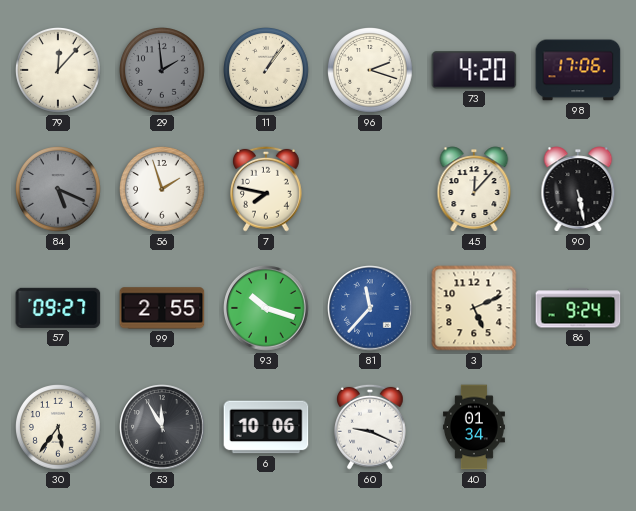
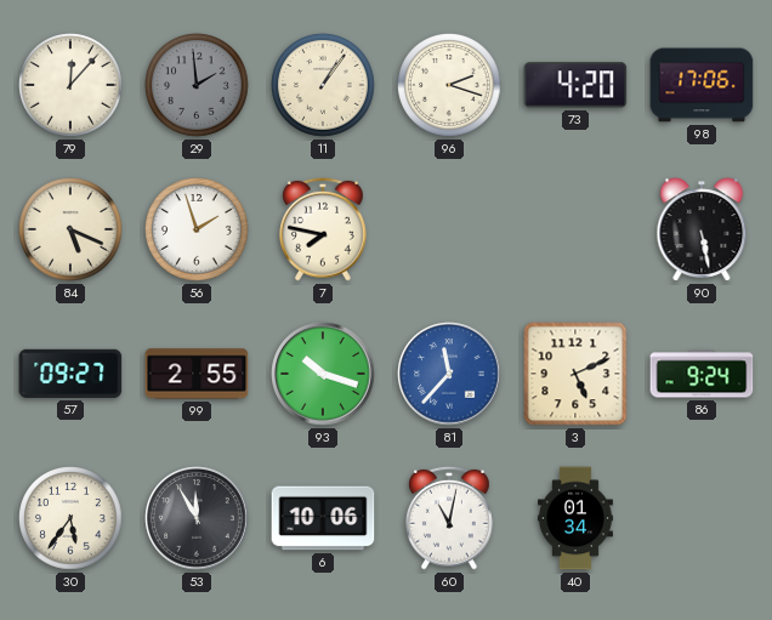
84 dial: grey -> cream (72, 231)
45: 12:07 -> none (474, 189)
60: 9:19 -> 11:02 (450, 518)
